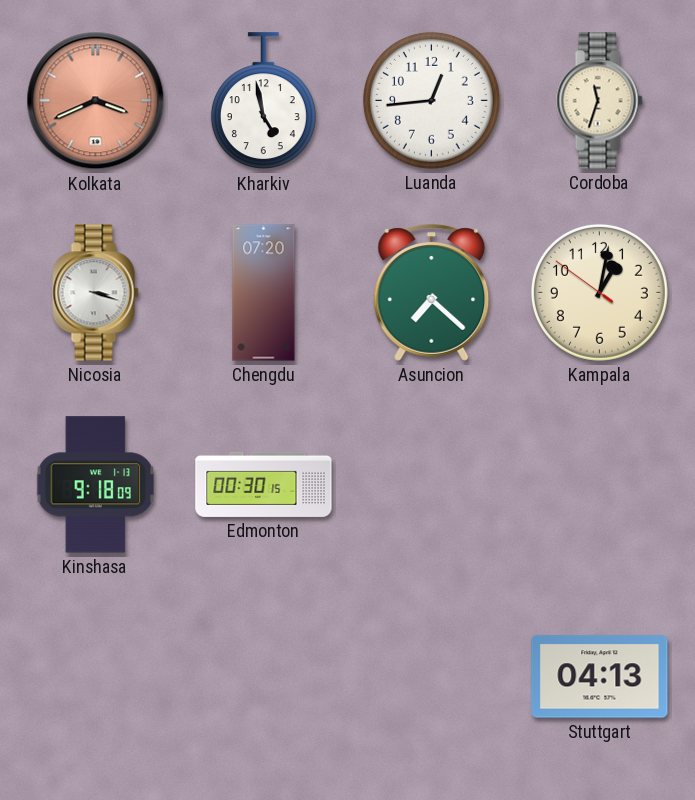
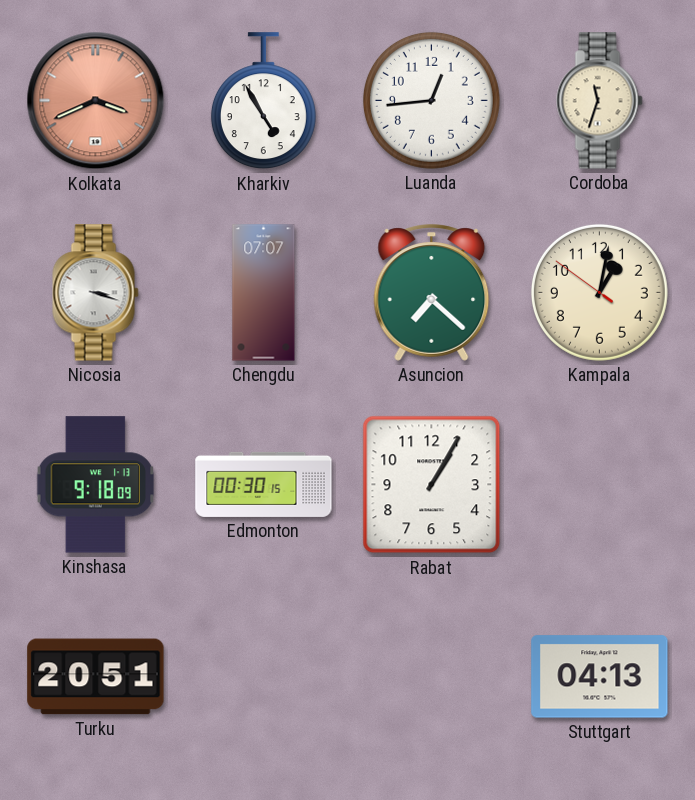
Kharkiv: 4:58 -> 4:55 (263, 101)
Chengdu: 07:20 -> 07:07 (264, 293)
Rabat: none -> 1:05 (432, 485)
Turku: none -> 20:51 (96, 677)
